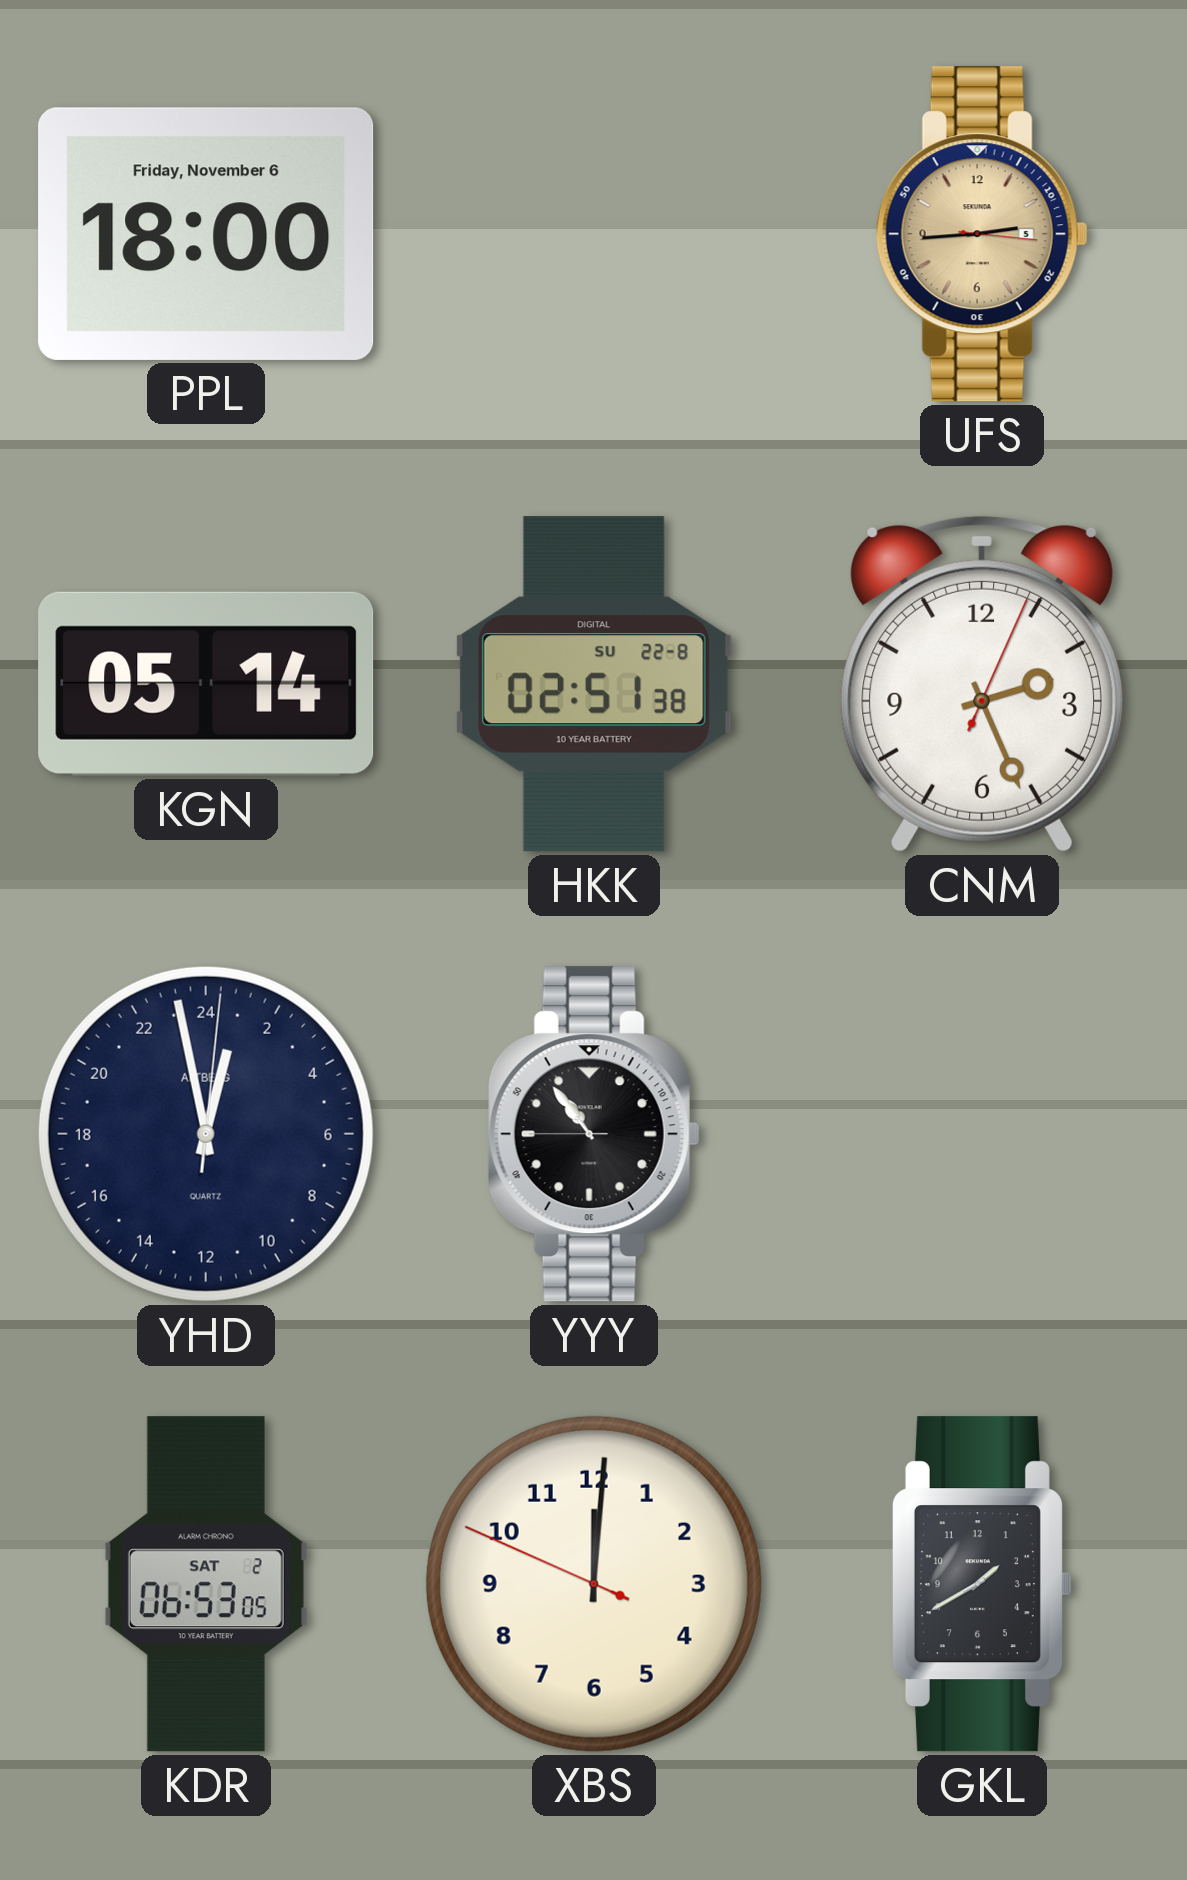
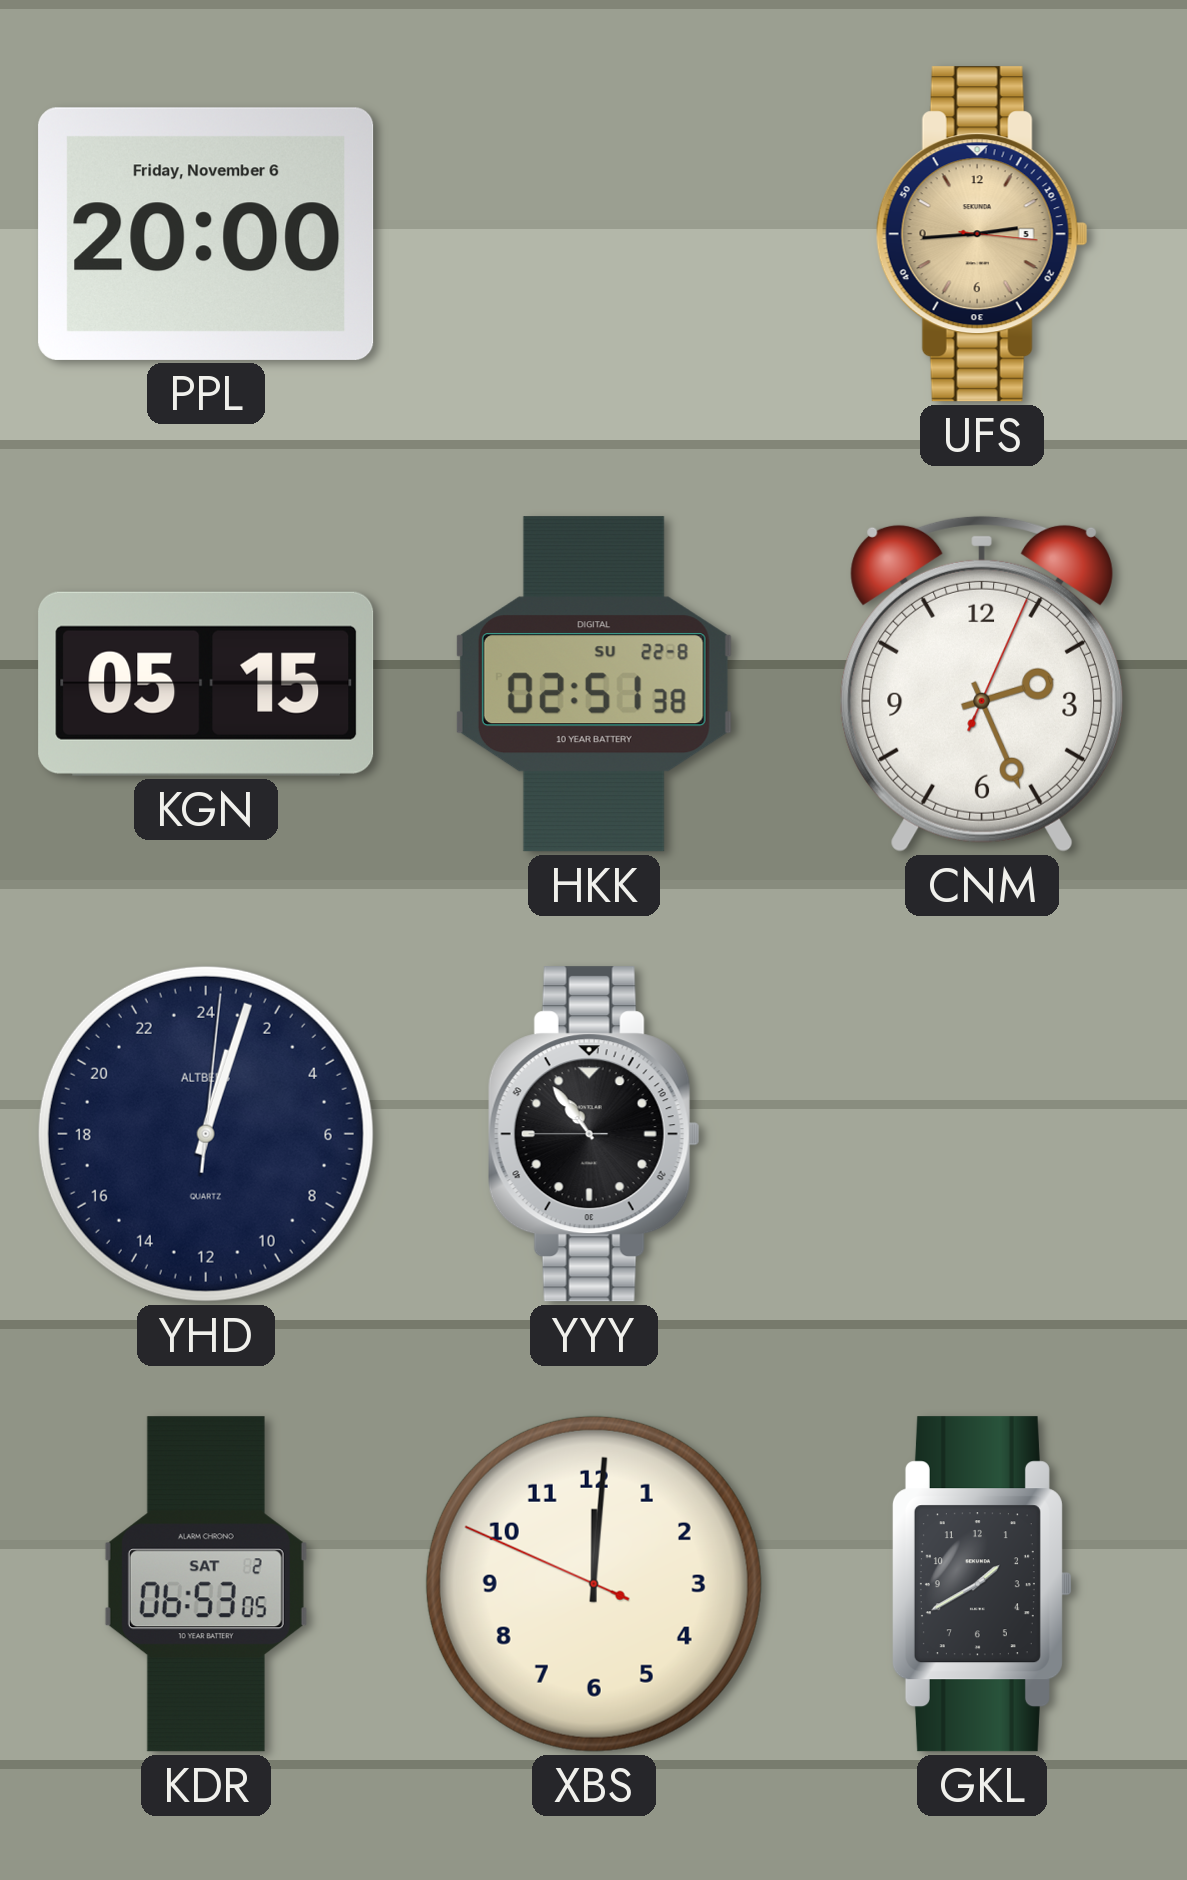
PPL: 18:00 -> 20:00 (206, 234)
KGN: 05:14 -> 05:15 (206, 684)
YHD: 0:58 -> 1:03 (206, 1134)
